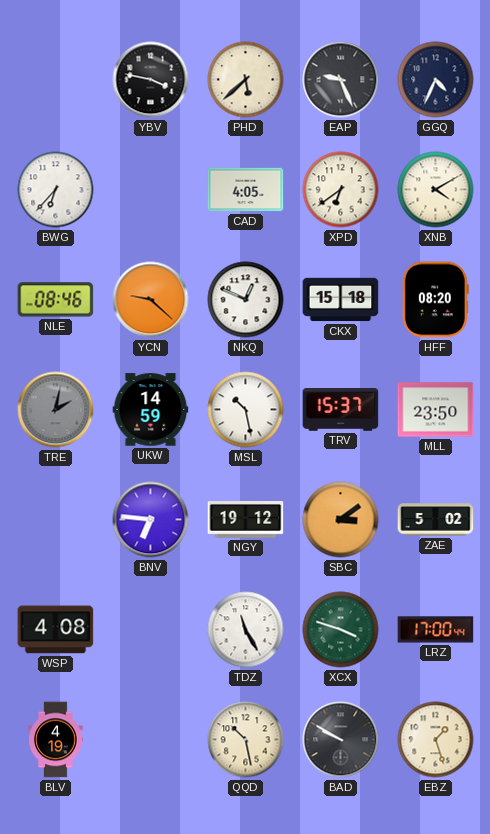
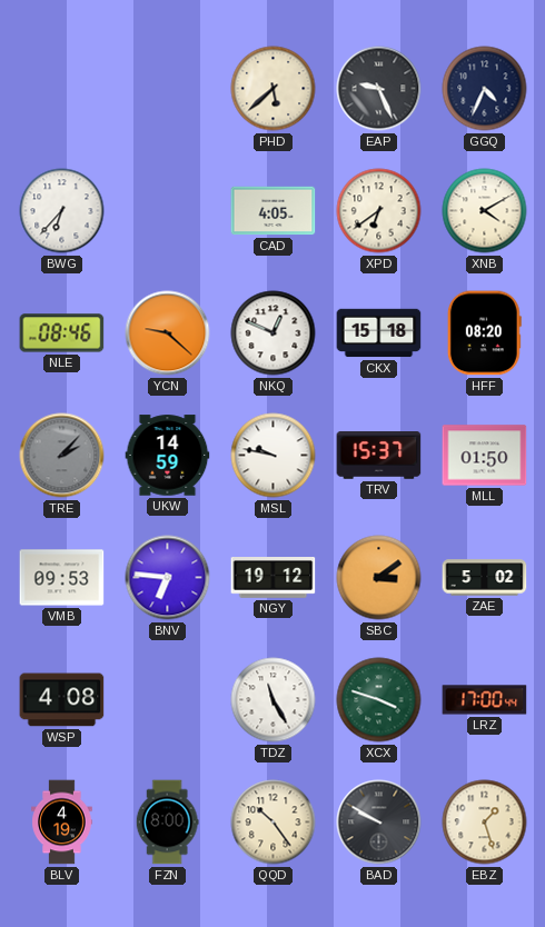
YBV: 3:47 -> none (151, 80)
TRE: 2:02 -> 2:07 (62, 456)
MSL: 10:28 -> 9:47 (274, 456)
MLL: 23:50 -> 01:50 (485, 456)
VMB: none -> 09:53 (62, 578)
FZN: none -> 8:00 (167, 823)
QQD: 10:28 -> 10:24 (274, 823)
